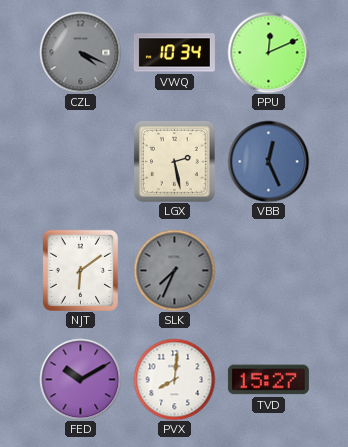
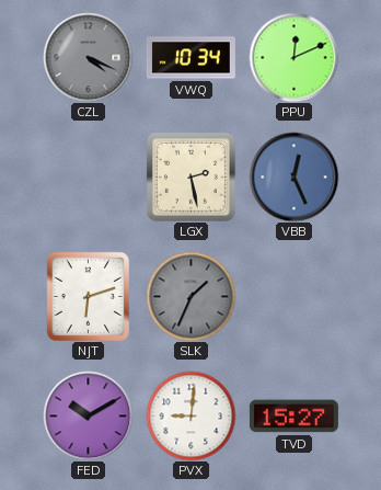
NJT: 6:09 -> 6:12 (88, 296)
SLK: 7:34 -> 1:34 (190, 296)
PVX: 8:01 -> 9:01 (190, 415)
